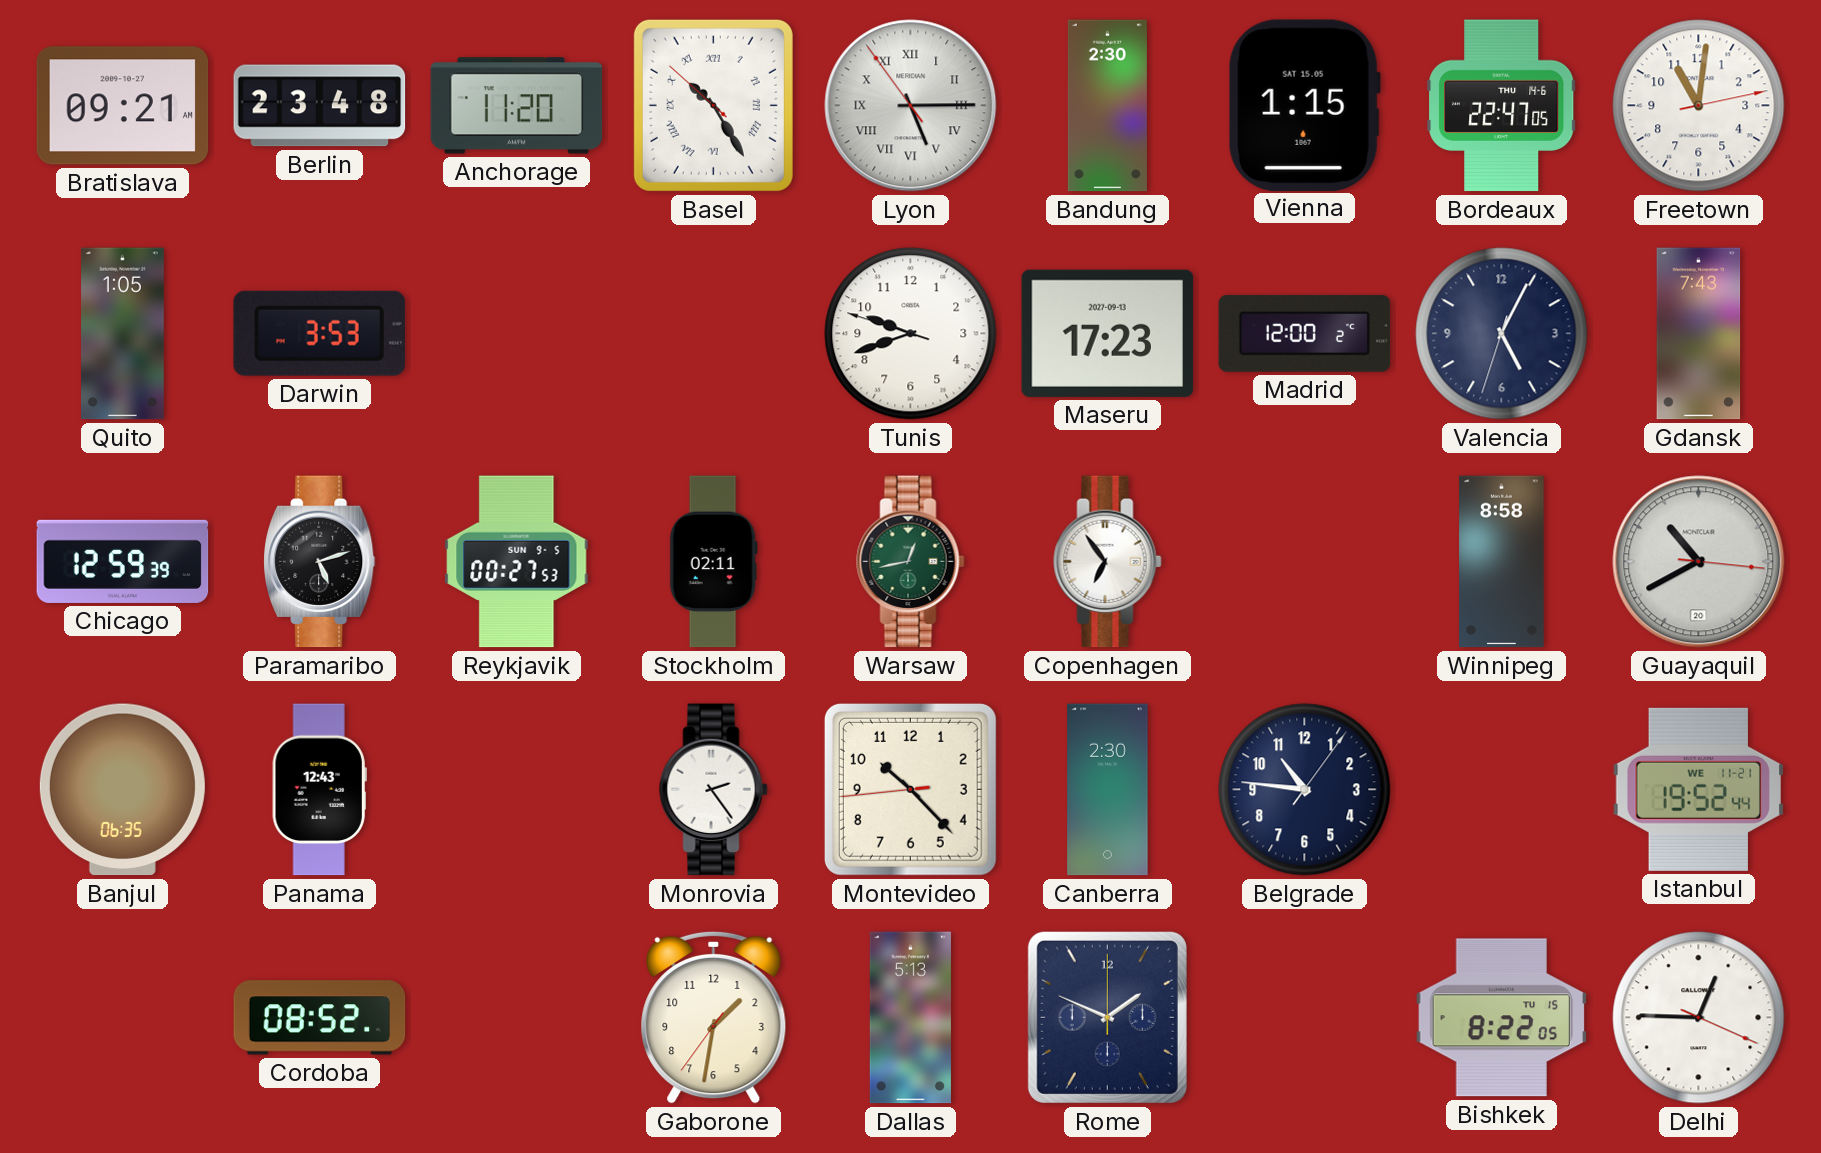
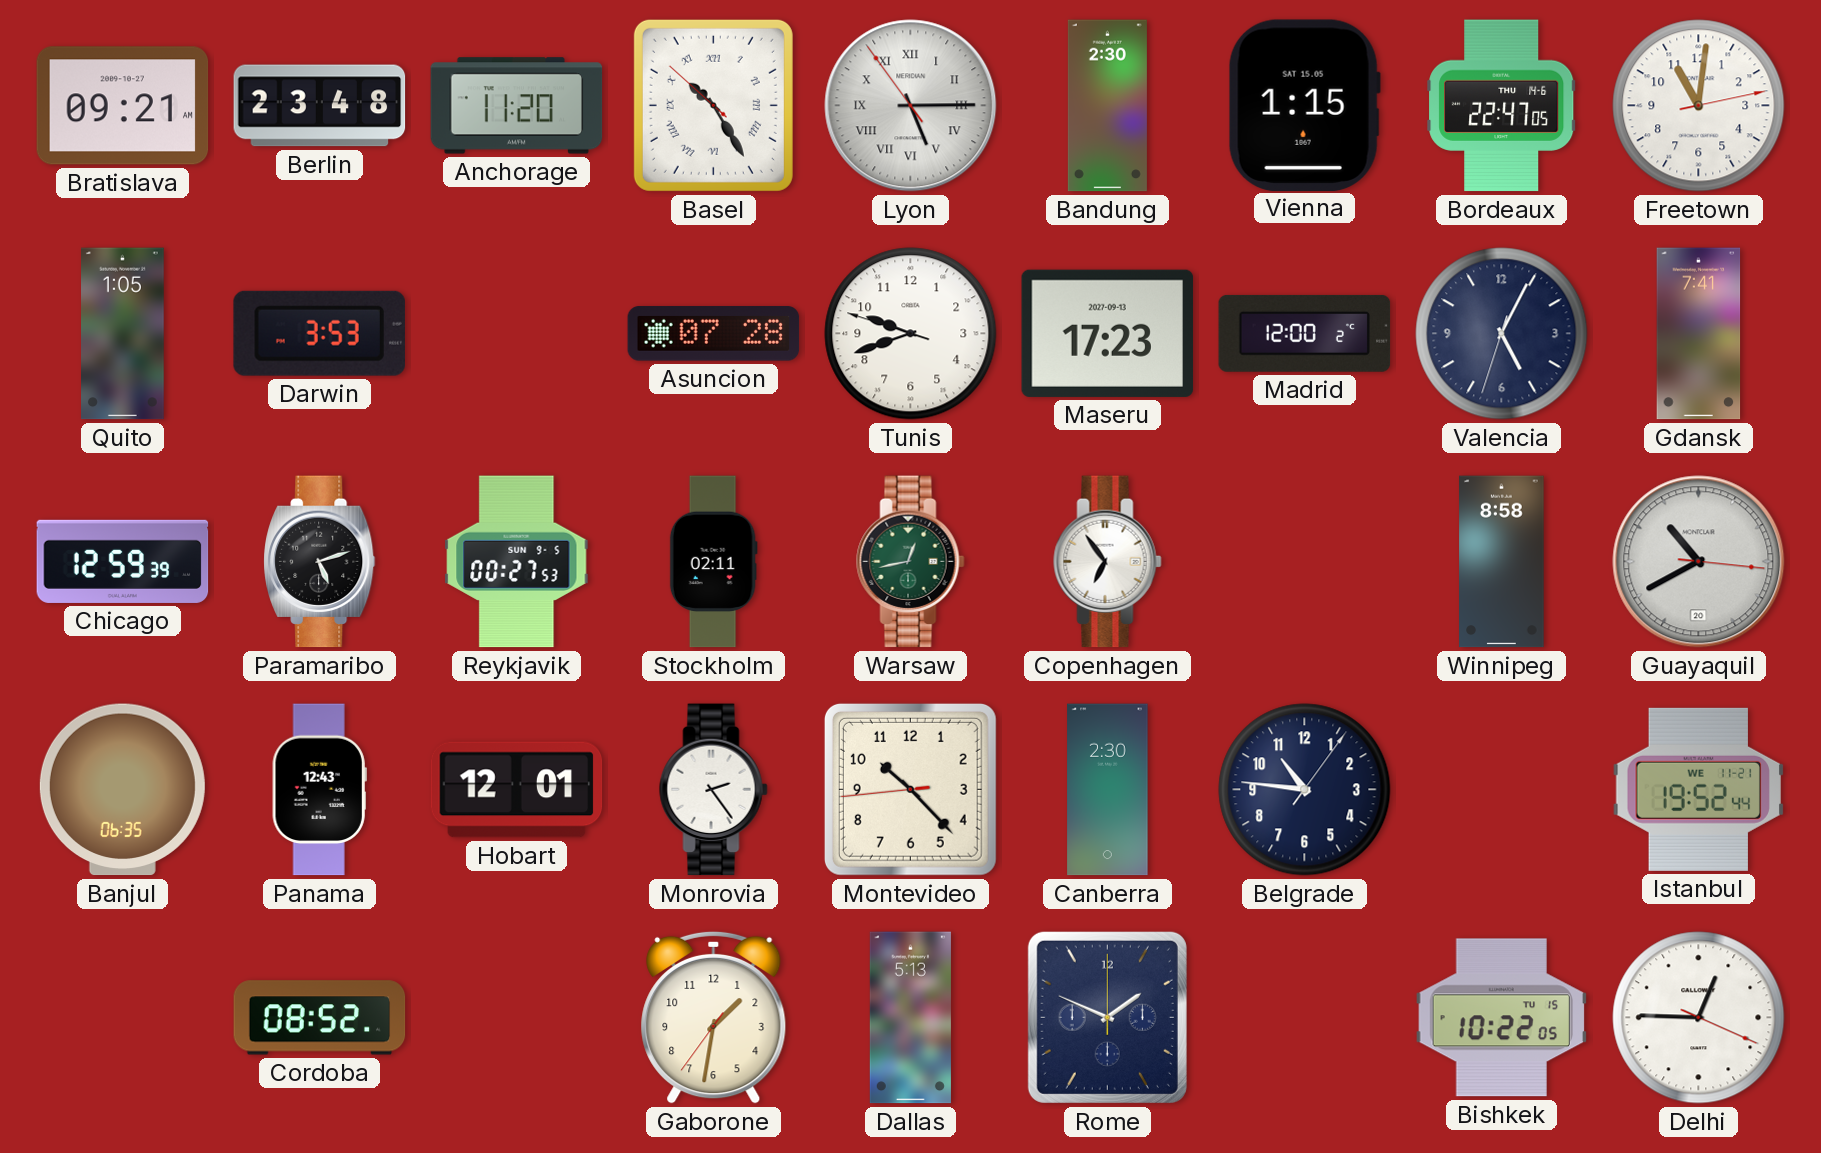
Asuncion: none -> 07:28 (714, 334)
Gdansk: 7:43 -> 7:41 (1699, 334)
Hobart: none -> 12:01 (517, 790)
Bishkek: 8:22 -> 10:22 (1502, 1018)
